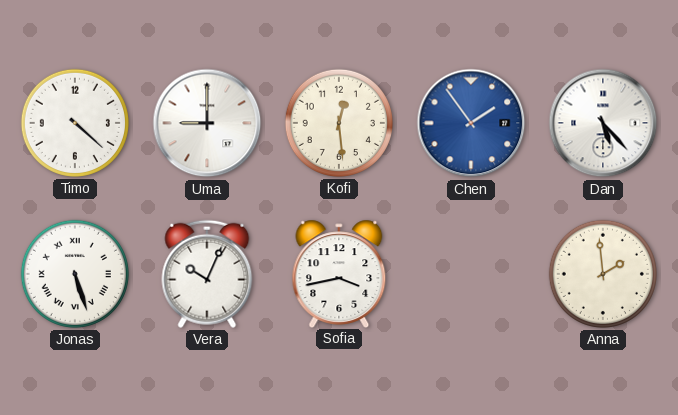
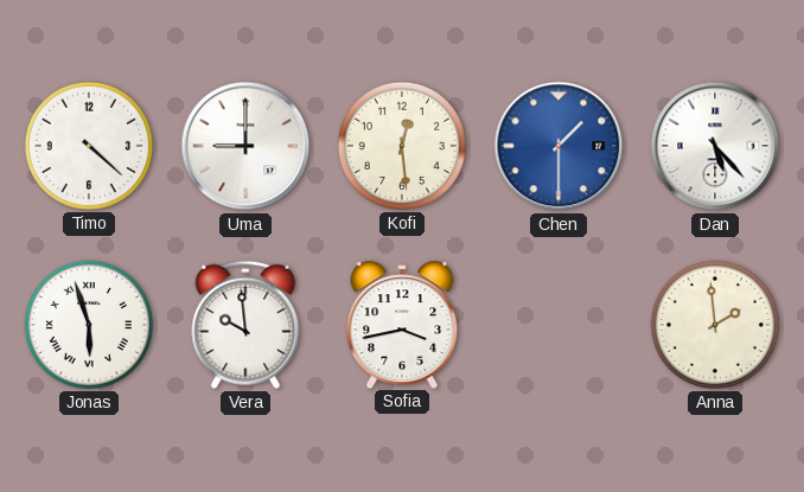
Chen: 1:54 -> 1:30 (559, 146)
Jonas: 5:27 -> 5:57 (89, 325)
Vera: 10:04 -> 9:59 (245, 325)
